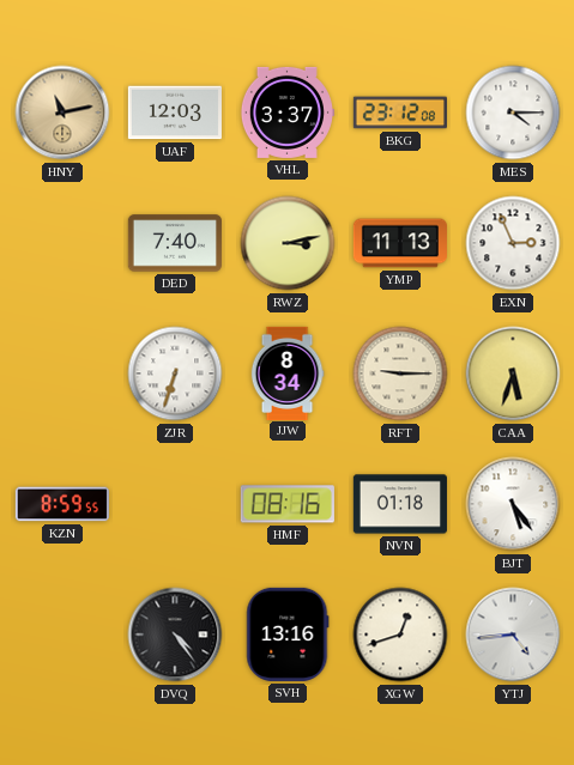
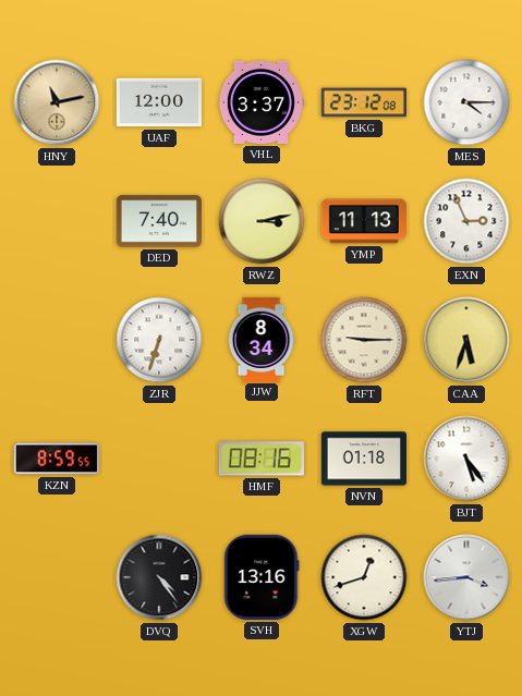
UAF: 12:03 -> 12:00 (159, 102)
YTJ: 4:44 -> 3:44 (466, 577)
